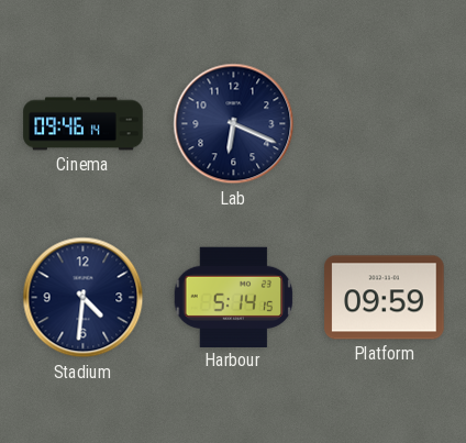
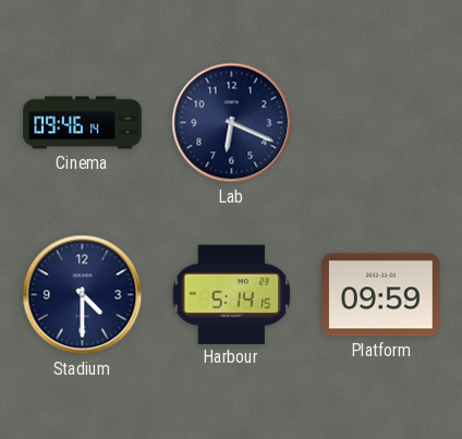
Stadium: 4:31 -> 4:30 (83, 295)
